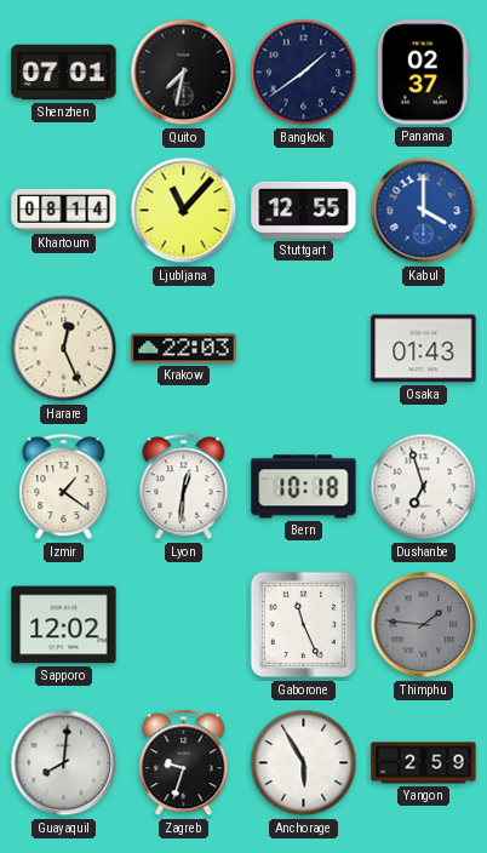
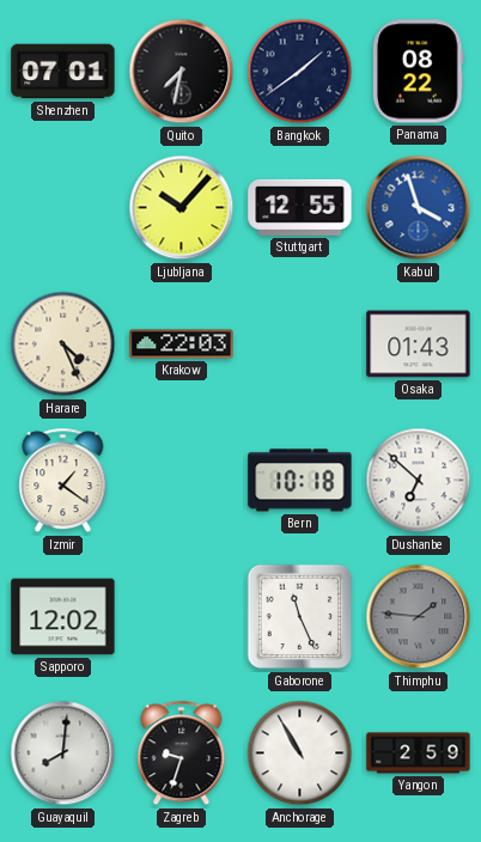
Panama: 02:37 -> 08:22 (419, 72)
Khartoum: 08:14 -> none (64, 211)
Ljubljana: 11:07 -> 10:07 (182, 208)
Kabul: 4:00 -> 3:57 (419, 208)
Harare: 12:26 -> 4:26 (63, 344)
Lyon: 12:31 -> none (184, 487)
Dushanbe: 6:57 -> 6:52 (419, 481)
Anchorage: 5:55 -> 10:55 (300, 753)
